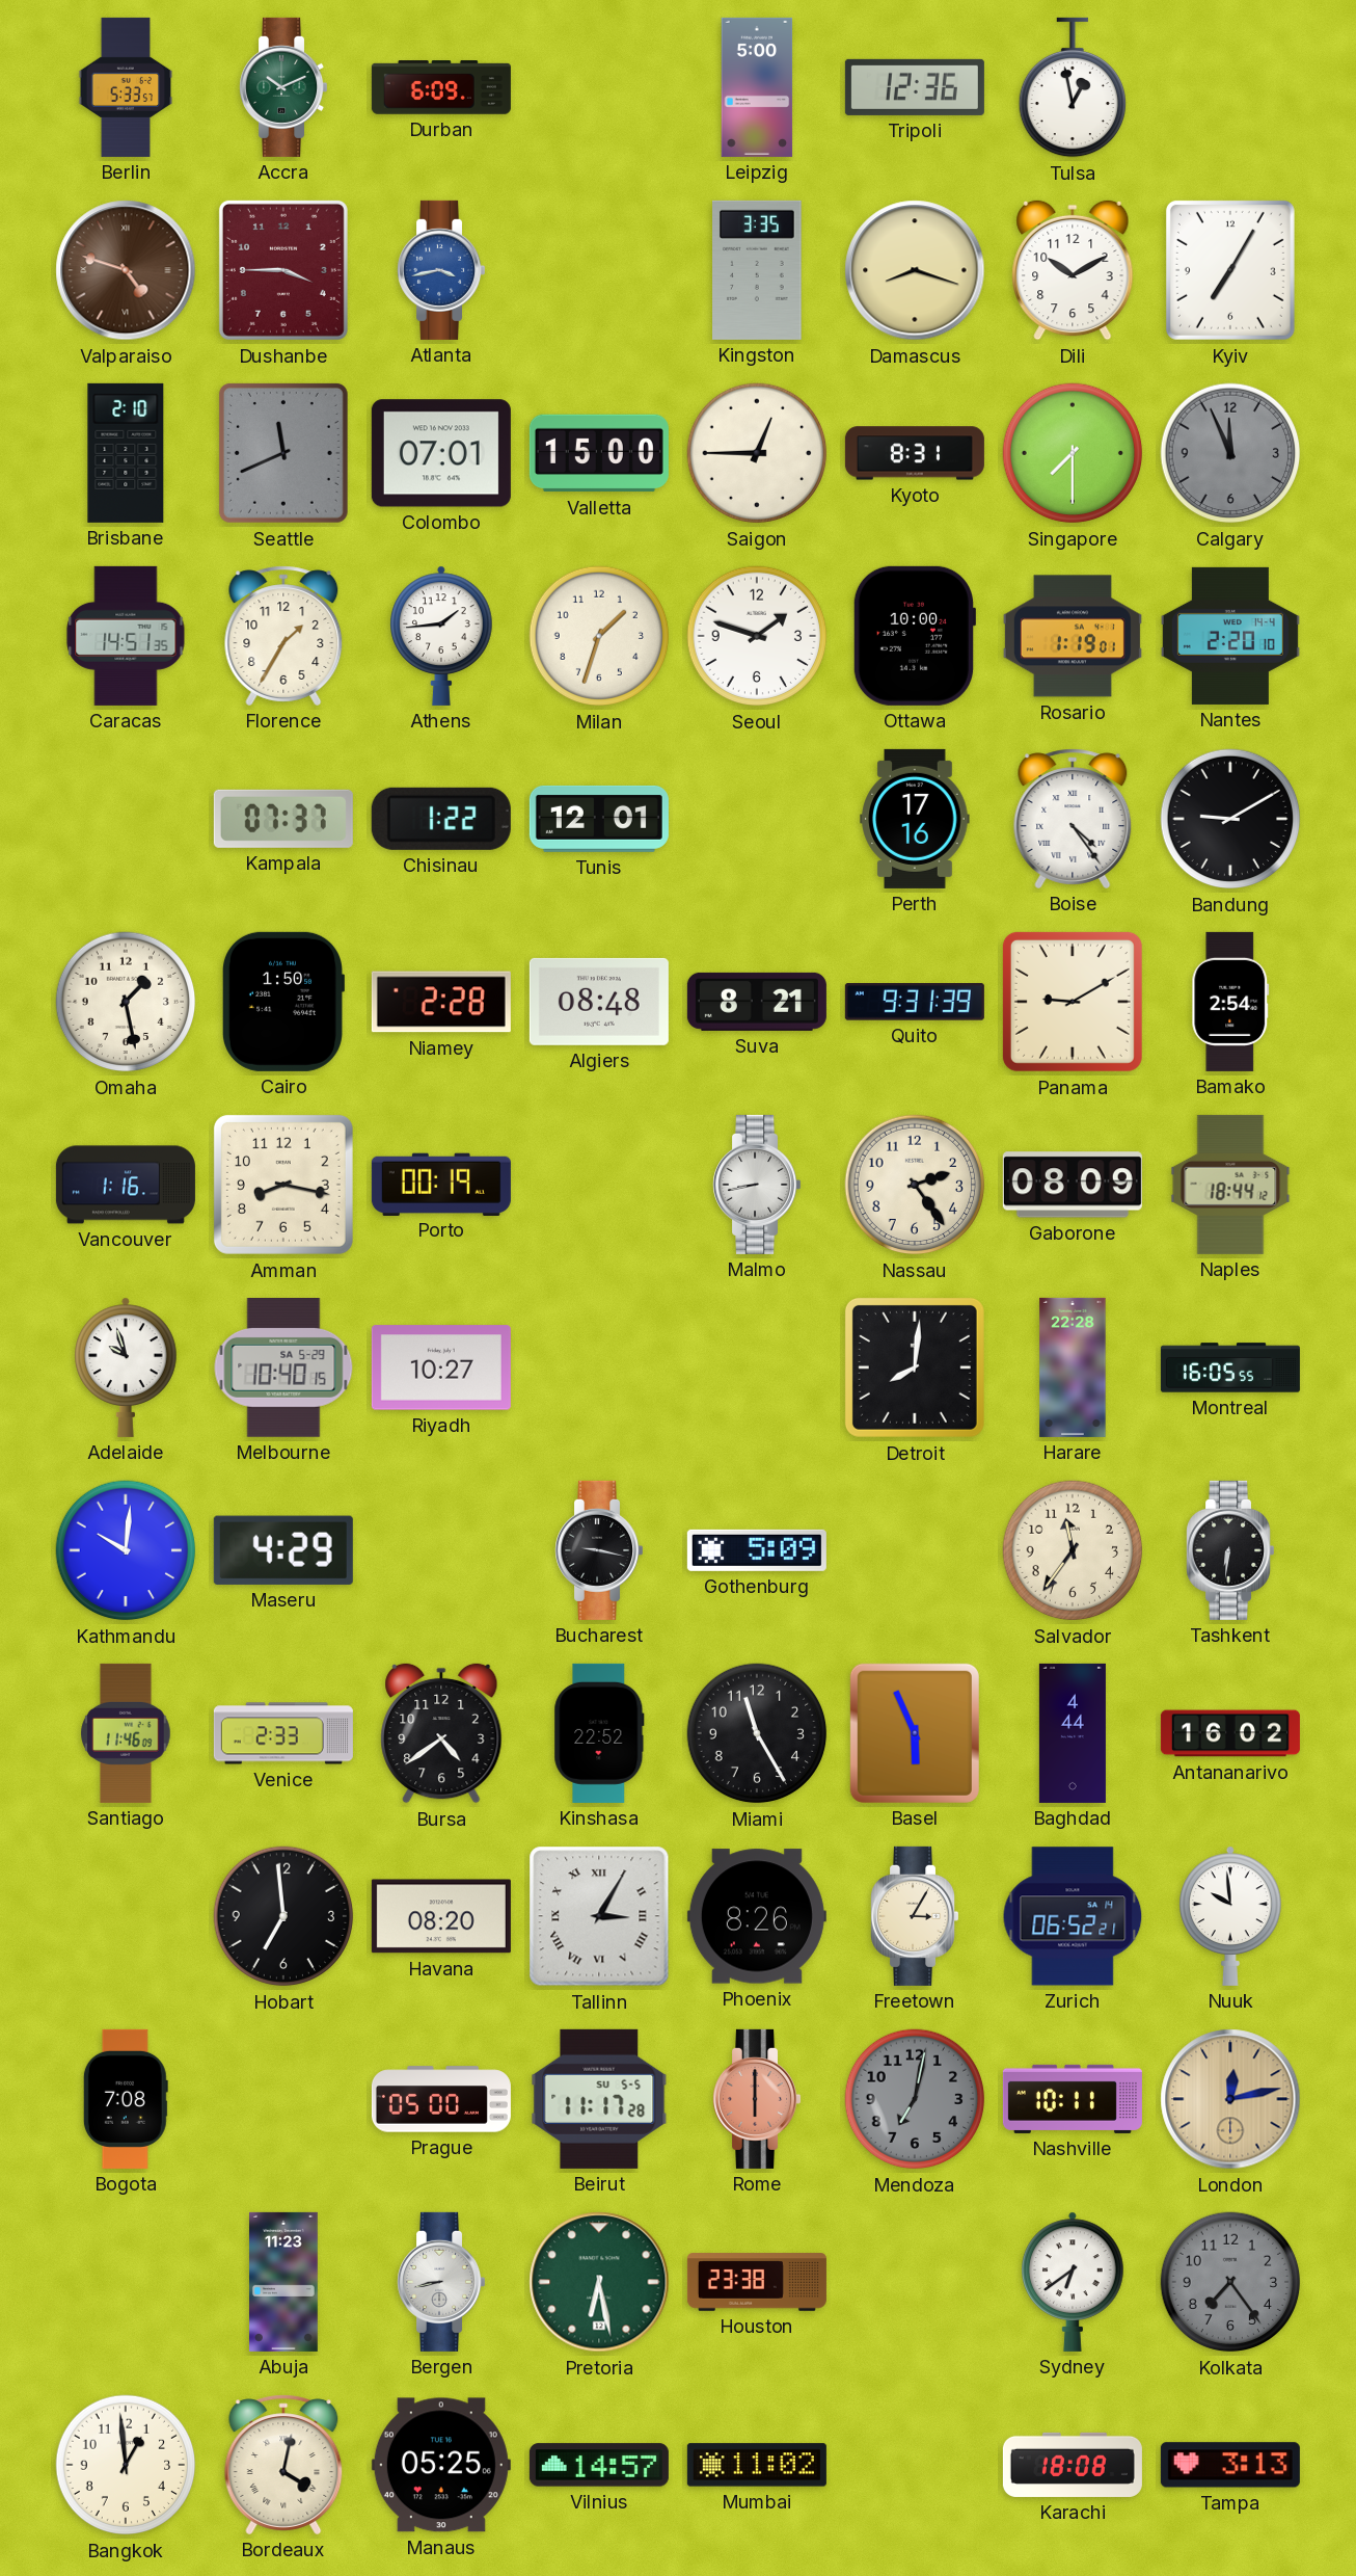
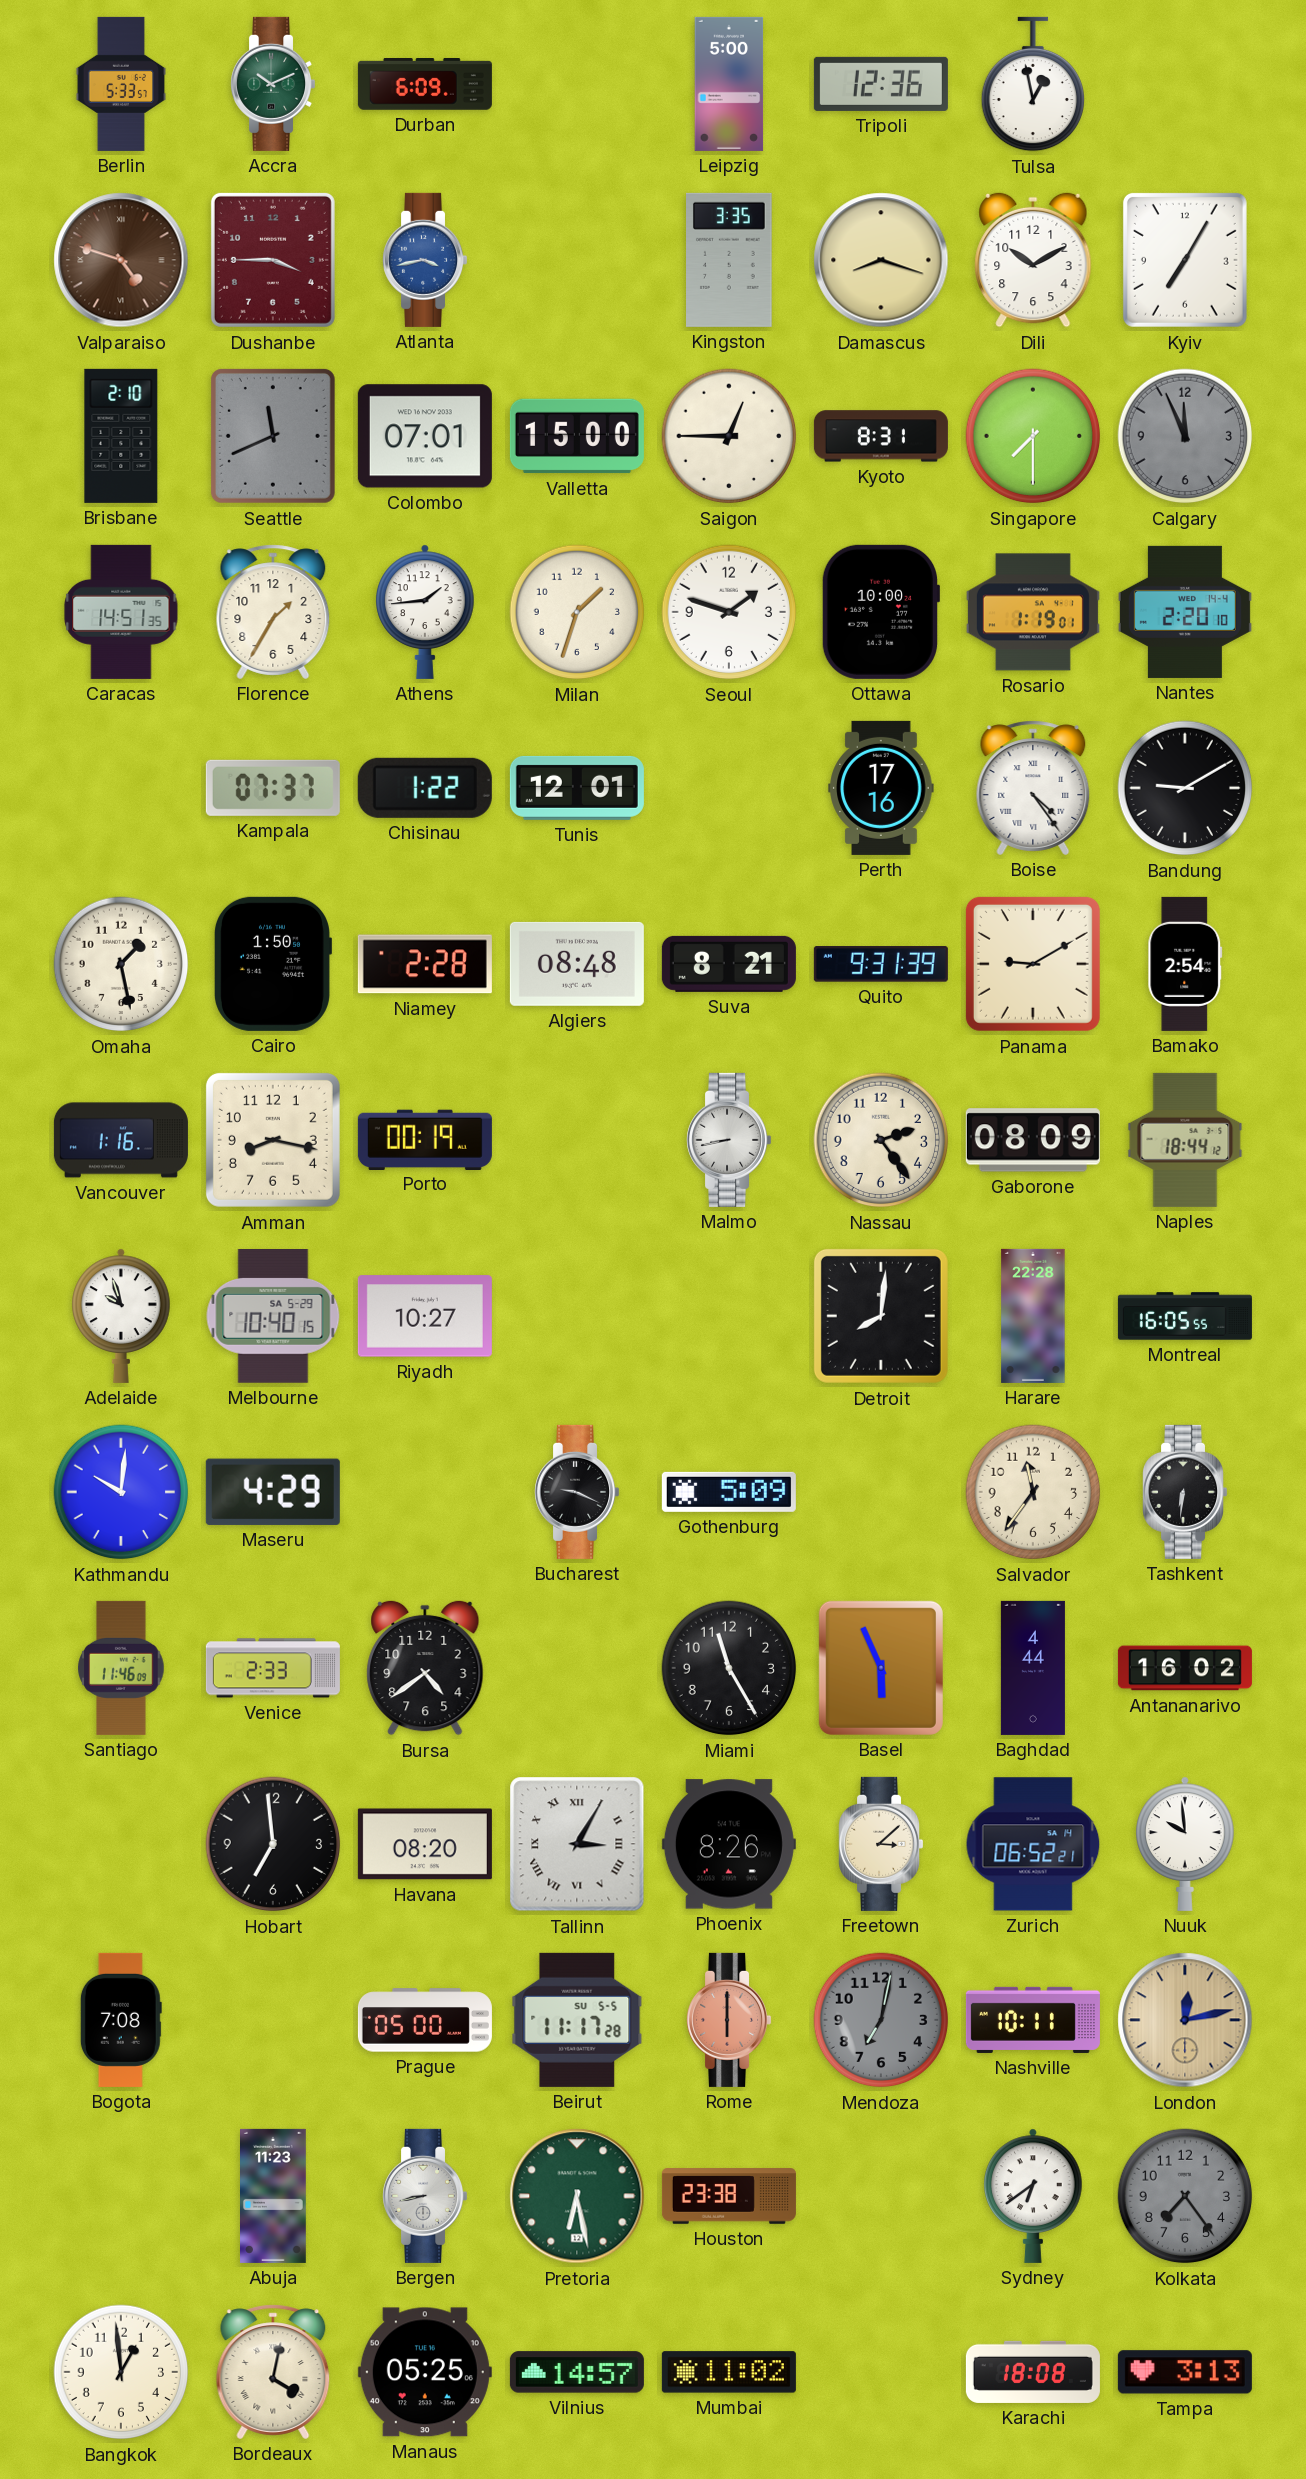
Bucharest: 9:17 -> 9:19 (577, 1492)
Kinshasa: 22:52 -> none (599, 1733)
Freetown: 3:05 -> 3:08 (881, 1844)
